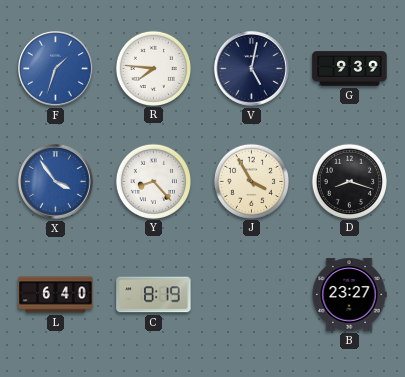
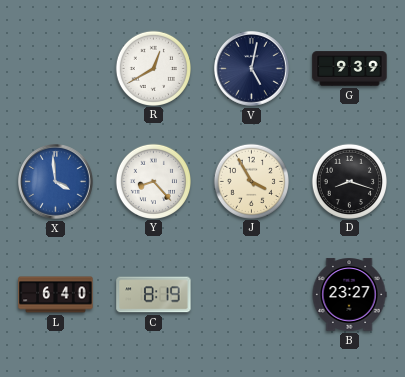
F: 1:33 -> none (56, 69)
R: 7:46 -> 12:40 (153, 68)
X: 3:54 -> 3:59 (56, 182)
